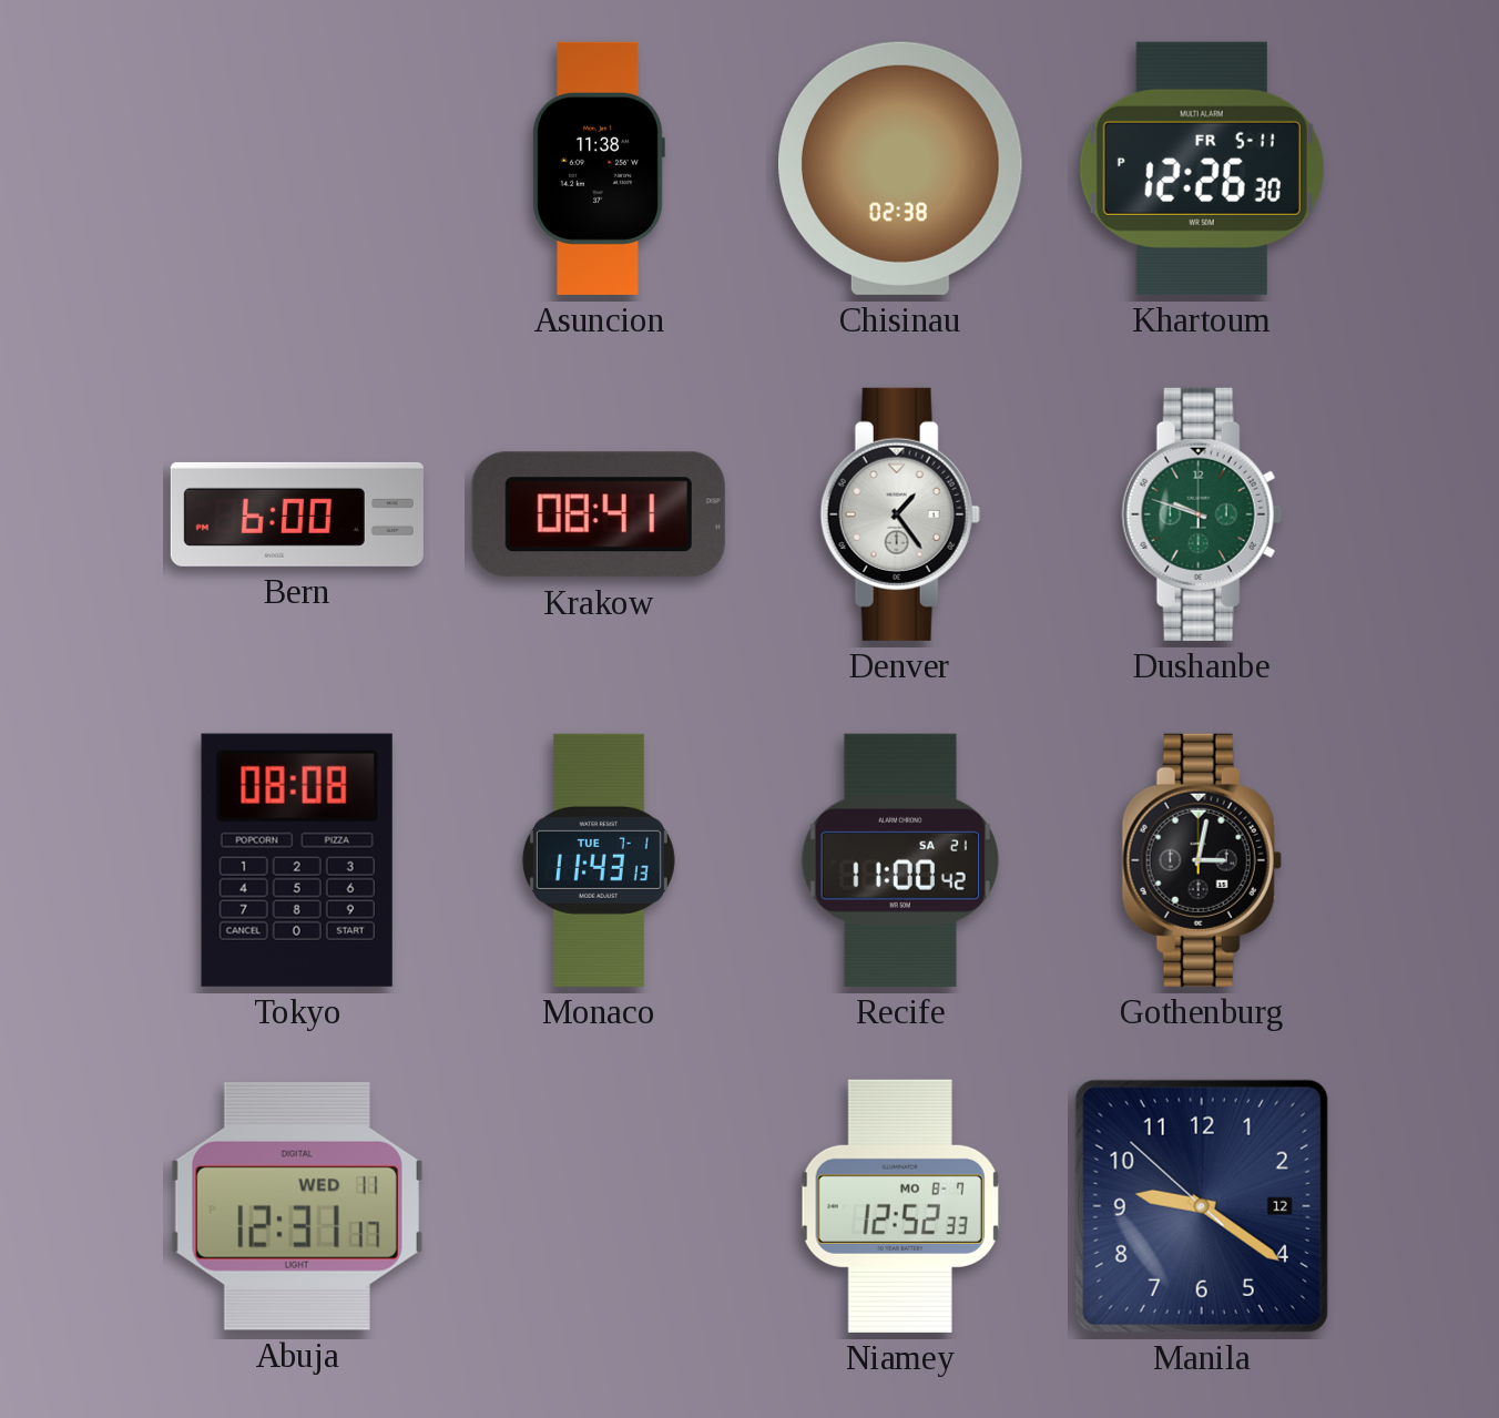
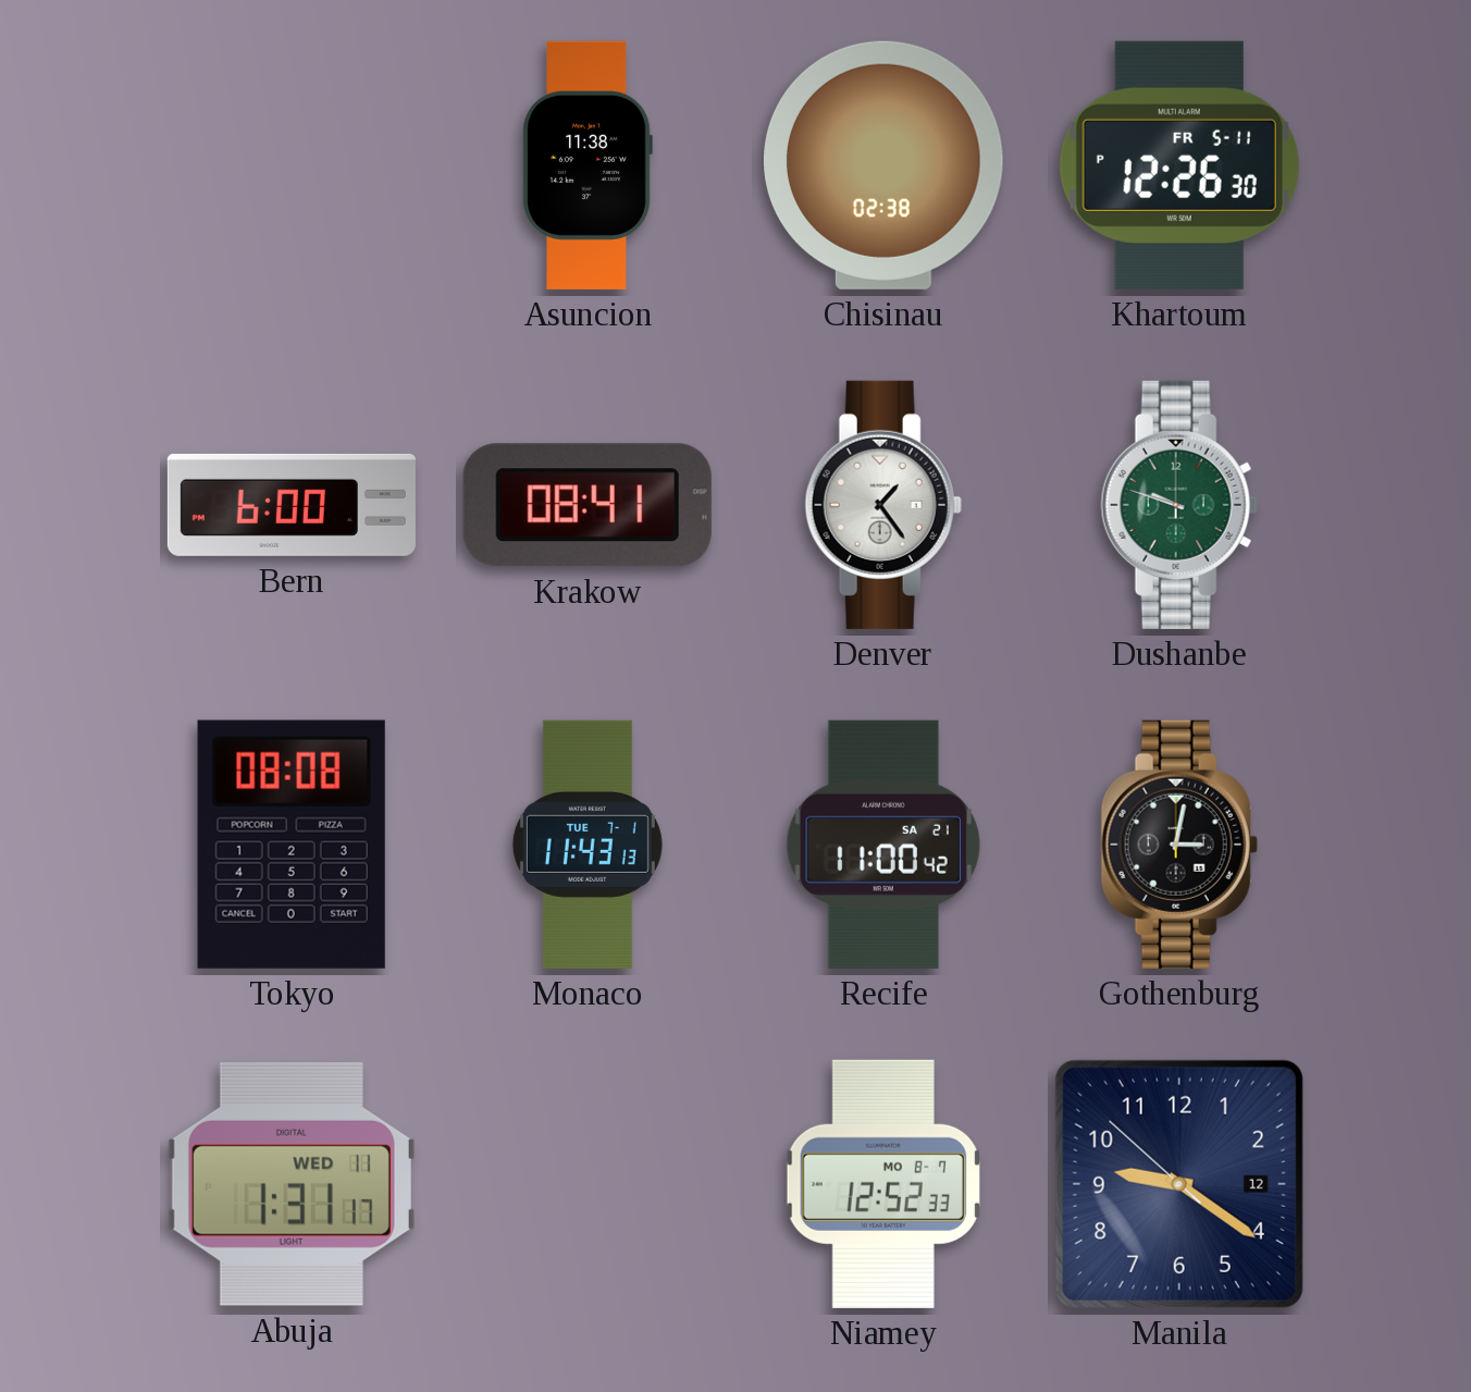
Abuja: 12:31 -> 1:31 (292, 1184)
